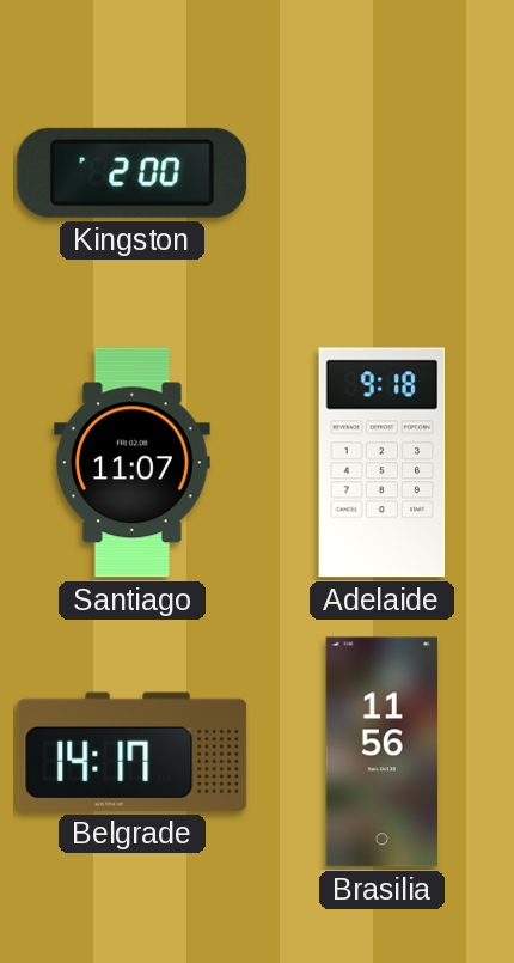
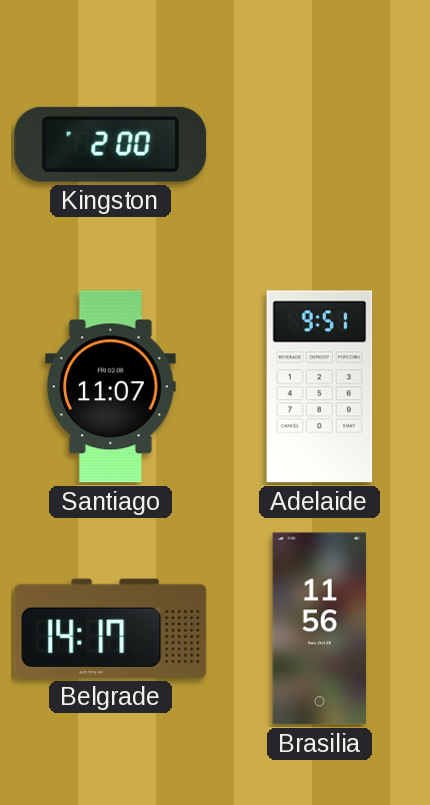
Adelaide: 9:18 -> 9:51 (320, 387)
